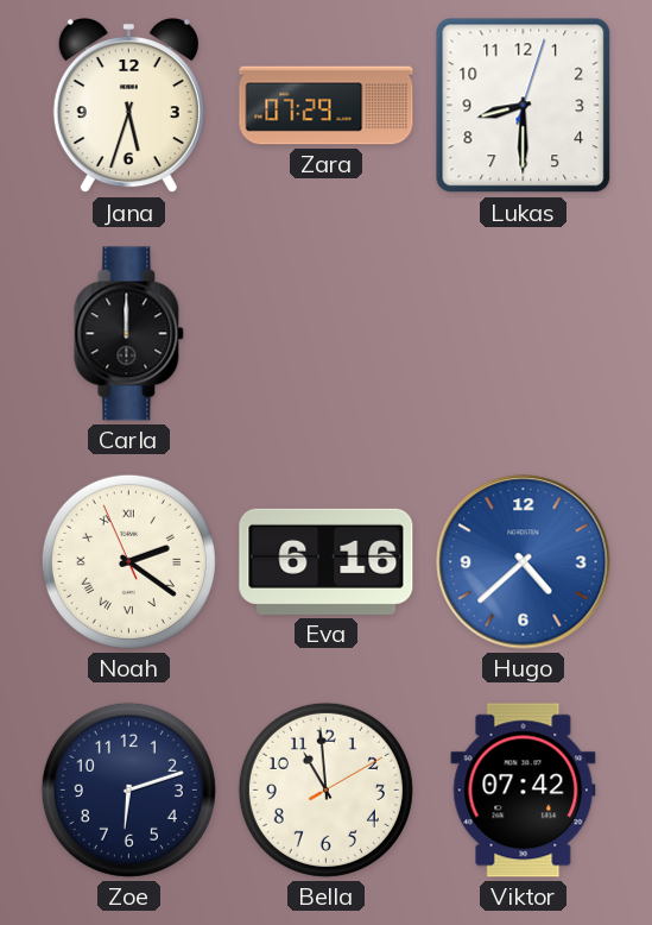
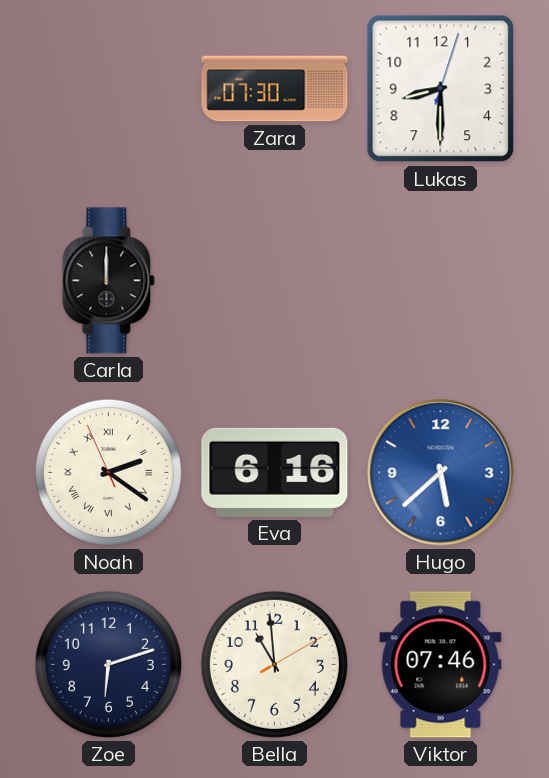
Jana: 5:33 -> none (128, 106)
Zara: 07:29 -> 07:30 (275, 89)
Hugo: 4:38 -> 5:38 (441, 473)
Viktor: 07:42 -> 07:46 (441, 665)
